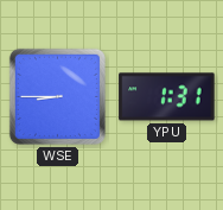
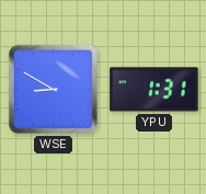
WSE: 8:45 -> 8:50 (53, 89)
